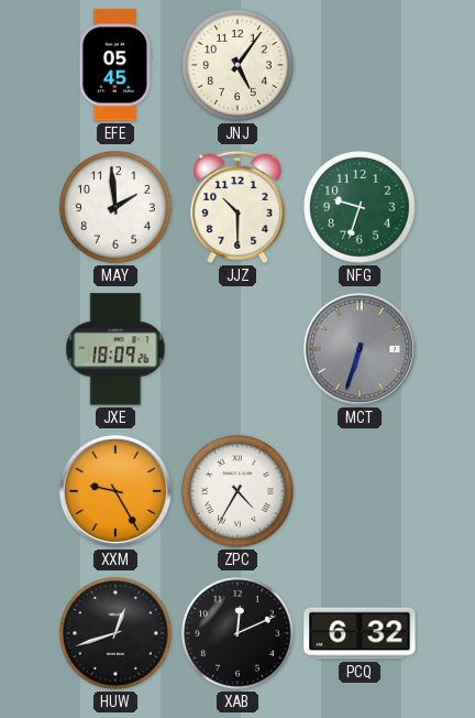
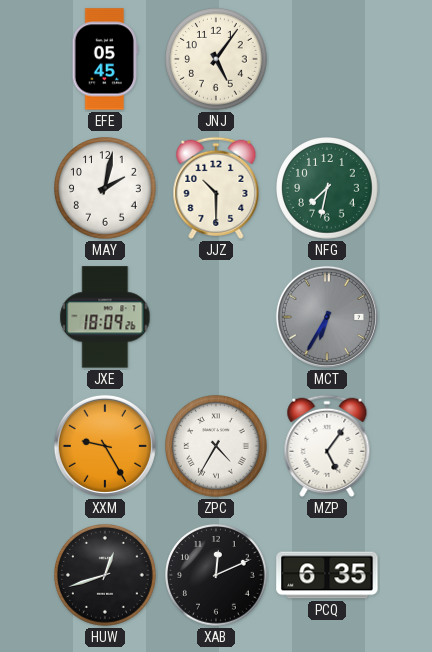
MAY: 1:59 -> 2:02 (105, 188)
NFG: 9:33 -> 7:32 (327, 188)
MCT: 6:33 -> 6:35 (327, 317)
MZP: none -> 5:06 (327, 446)
PCQ: 6:32 -> 6:35 (327, 575)
